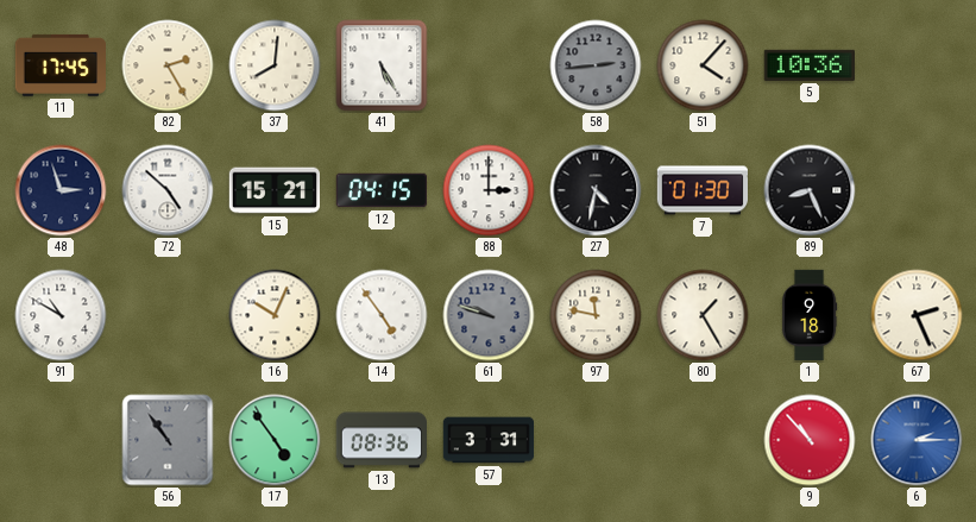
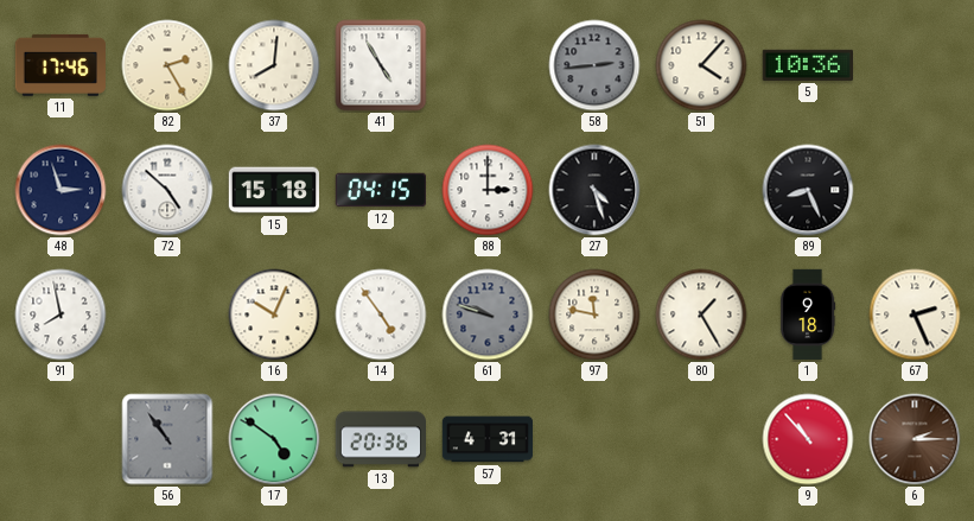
11: 17:45 -> 17:46 (59, 65)
41: 5:25 -> 4:55 (381, 65)
15: 15:21 -> 15:18 (273, 190)
27: 4:32 -> 4:27 (594, 190)
7: 01:30 -> none (701, 190)
91: 10:50 -> 7:58 (61, 314)
17: 4:54 -> 4:51 (274, 439)
13: 08:36 -> 20:36 (380, 439)
57: 3:31 -> 4:31 (488, 439)
6 dial: blue -> brown (915, 439)
